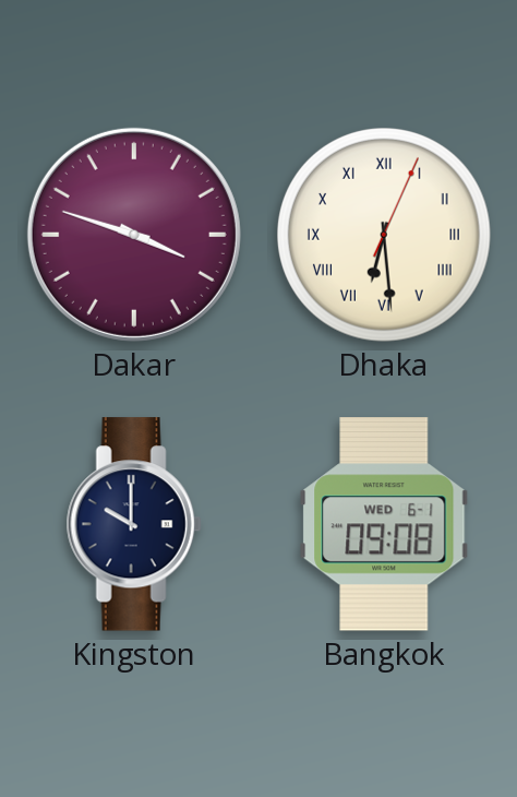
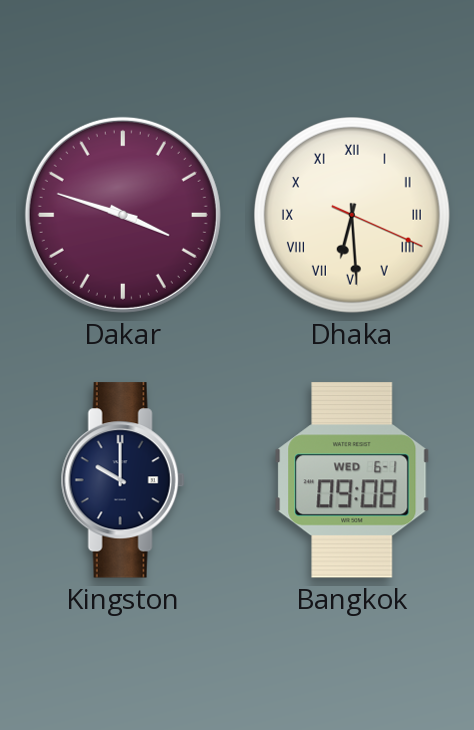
Dhaka: 6:29:04 -> 6:29:19 (353, 216)
